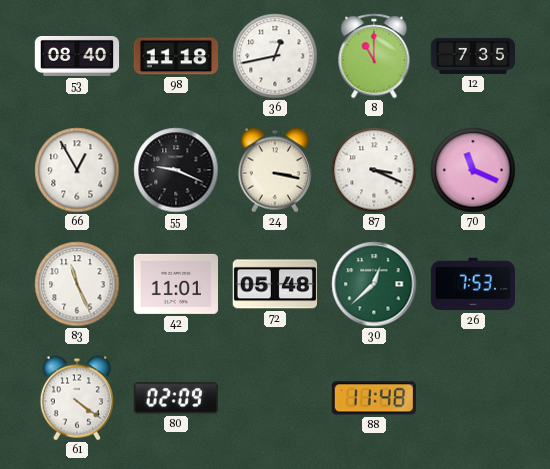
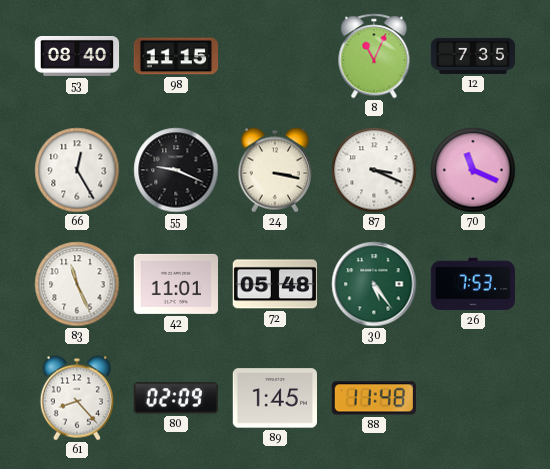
98: 11:18 -> 11:15 (176, 56)
36: 12:43 -> none (275, 56)
8: 11:00 -> 11:04 (374, 56)
66: 12:55 -> 12:25 (77, 170)
30: 12:38 -> 5:24 (374, 284)
61: 4:21 -> 8:23 (76, 398)
89: none -> 1:45 (274, 398)
